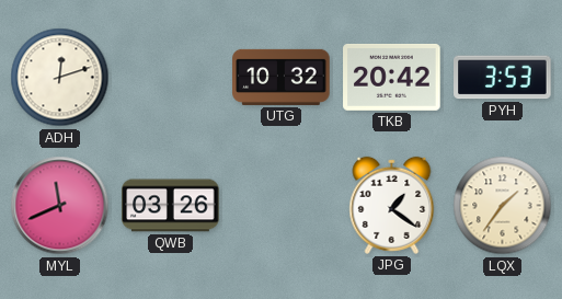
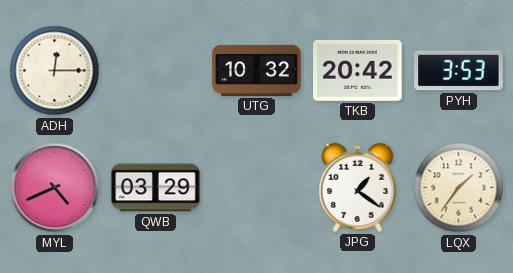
ADH: 12:12 -> 12:15 (55, 71)
MYL: 11:41 -> 4:41 (55, 188)
QWB: 03:26 -> 03:29 (156, 188)
